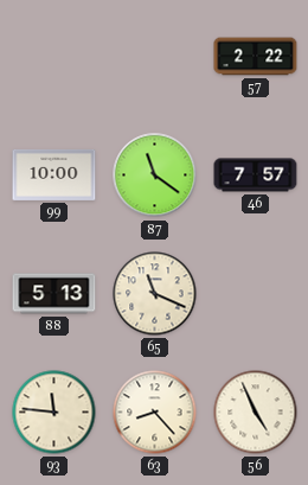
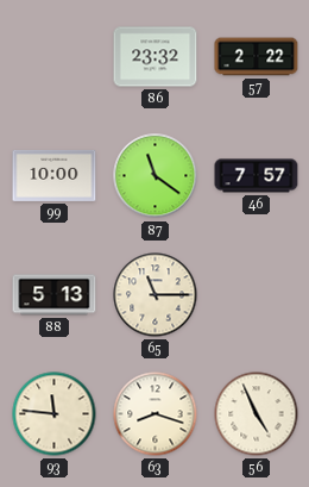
86: none -> 23:32 (156, 57)
65: 11:19 -> 11:15 (156, 295)
63: 8:23 -> 8:18 (156, 414)
